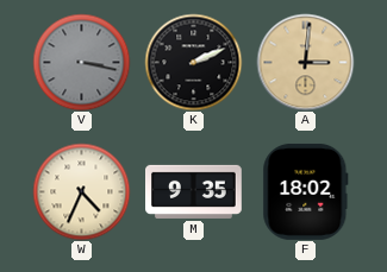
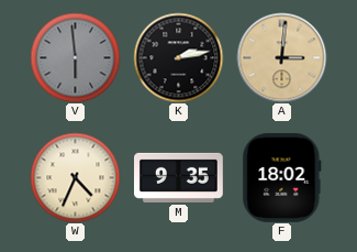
V: 3:17 -> 5:59 (75, 57)
K: 2:11 -> 2:13 (178, 57)
